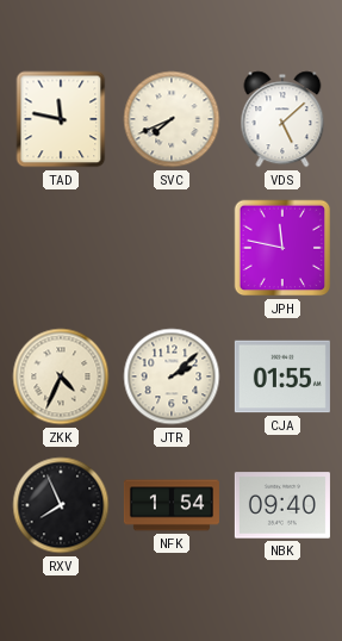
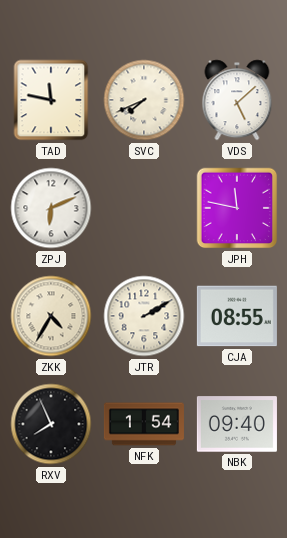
ZPJ: none -> 6:11 (51, 208)
ZKK: 4:34 -> 4:35 (51, 316)
JTR: 2:08 -> 2:10 (144, 316)
CJA: 01:55 -> 08:55 (237, 316)
